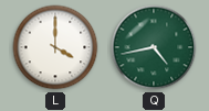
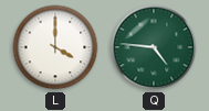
Q: 4:43 -> 4:46 (154, 47)
